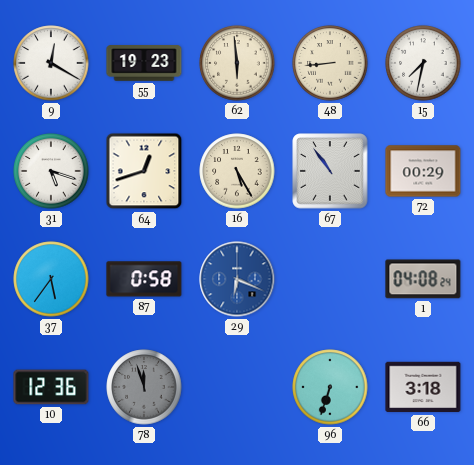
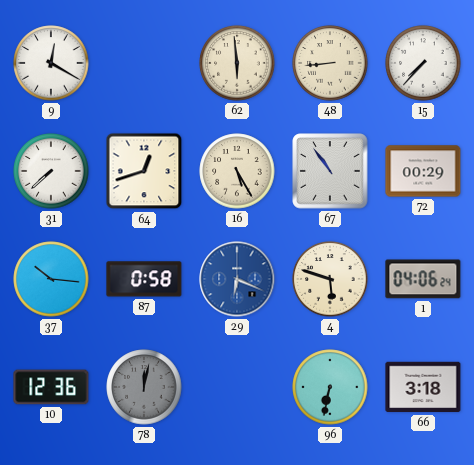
55: 19:23 -> none (144, 63)
15: 7:32 -> 7:37 (423, 63)
31: 5:18 -> 7:38 (51, 171)
37: 5:36 -> 10:16 (51, 279)
4: none -> 5:48 (330, 279)
1: 04:08 -> 04:06 (423, 279)
78: 11:57 -> 12:02 (144, 387)
96: 6:33 -> 6:32 (330, 387)
